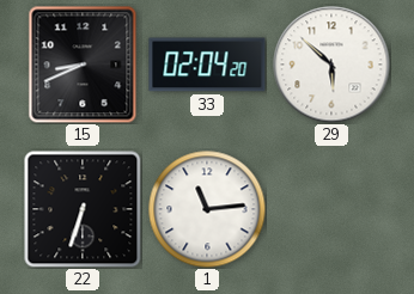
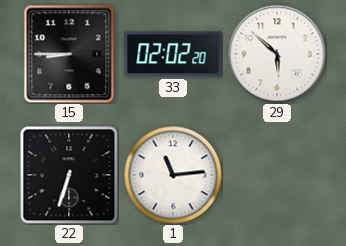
15: 8:41 -> 8:45 (69, 54)
33: 02:04 -> 02:02 (173, 54)
